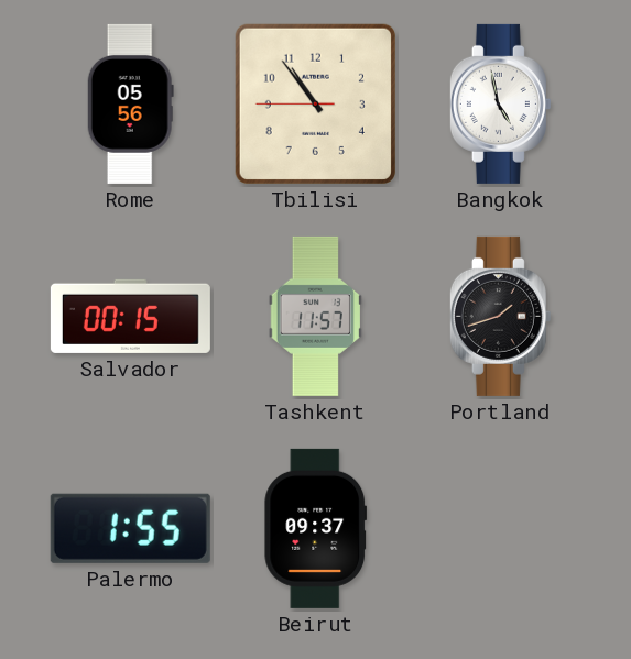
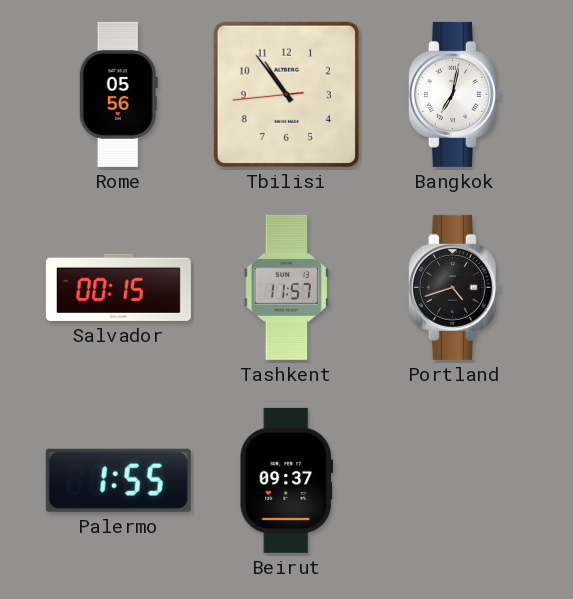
Tbilisi: 10:53:45 -> 10:53:44 (286, 94)
Bangkok: 4:58 -> 7:02 (454, 94)
Portland: 1:42 -> 4:42 (454, 287)
